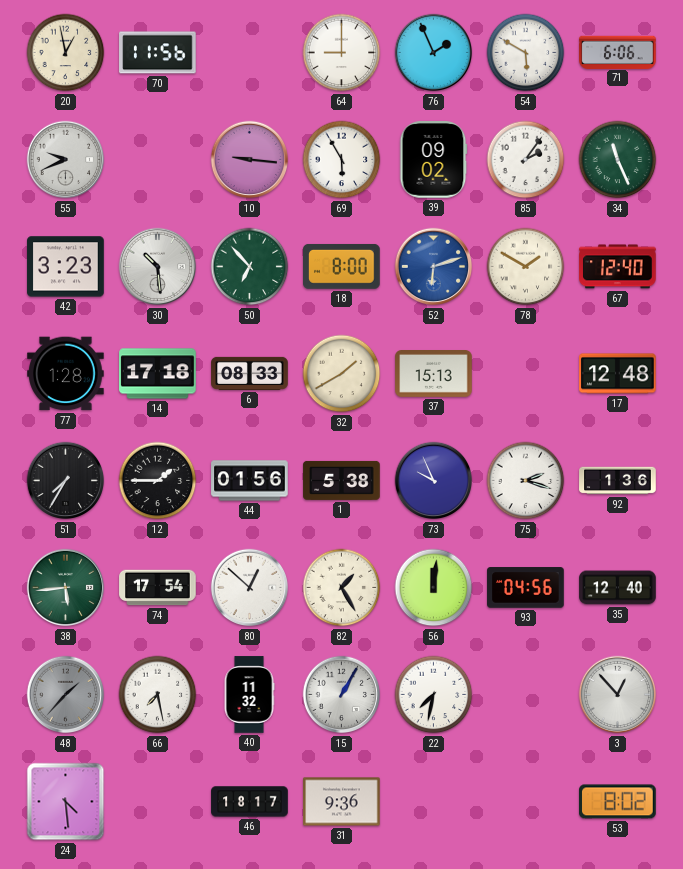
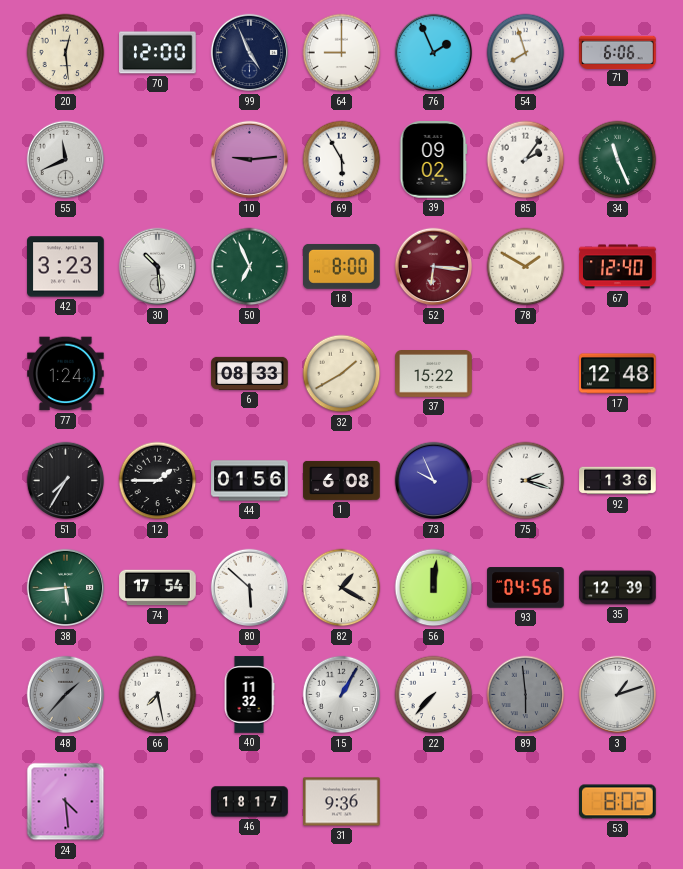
20: 12:58 -> 12:29 (66, 53)
70: 11:56 -> 12:00 (158, 53)
99: none -> 4:56 (250, 53)
54: 5:50 -> 7:57 (526, 53)
55: 9:41 -> 11:41 (66, 160)
10: 9:16 -> 9:14 (250, 160)
50: 6:53 -> 6:56 (250, 267)
52: 6:12 -> 6:16 (434, 267)
52 dial: blue -> burgundy (434, 267)
77: 1:28 -> 1:24 (66, 374)
14: 17:18 -> none (158, 374)
37: 15:13 -> 15:22 (434, 374)
1: 5:38 -> 6:08 (342, 480)
80: 12:52 -> 5:52 (250, 588)
82: 1:25 -> 1:20 (342, 588)
35: 12:40 -> 12:39 (618, 588)
22: 7:32 -> 7:37 (434, 695)
89: none -> 5:59 (526, 695)
3: 12:53 -> 1:12 (618, 695)
